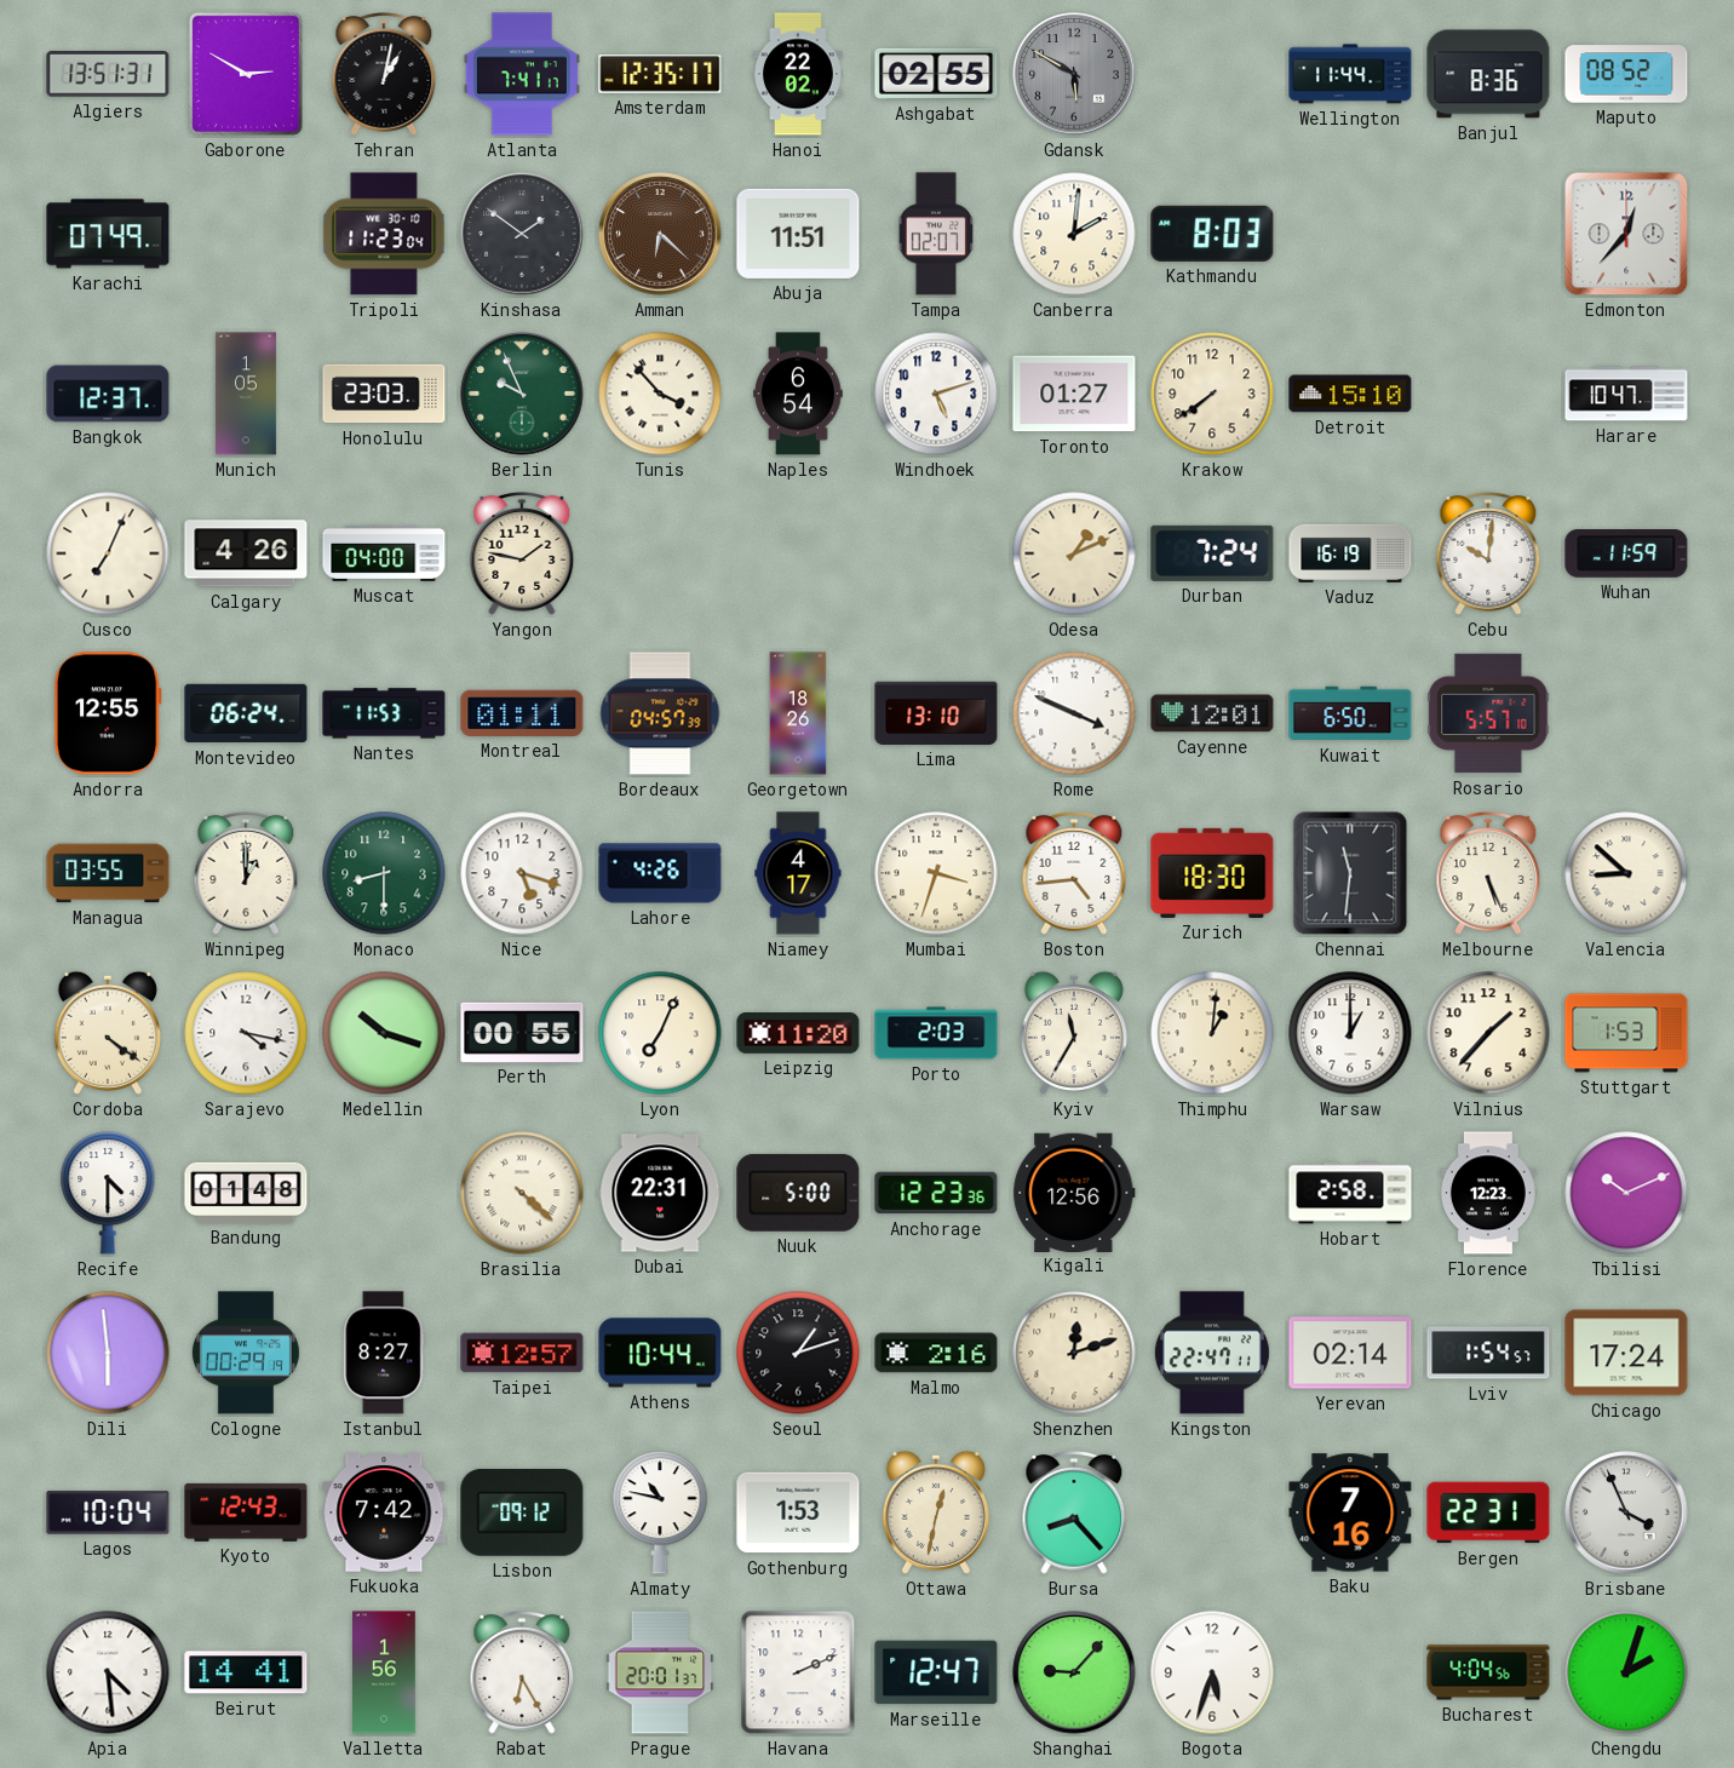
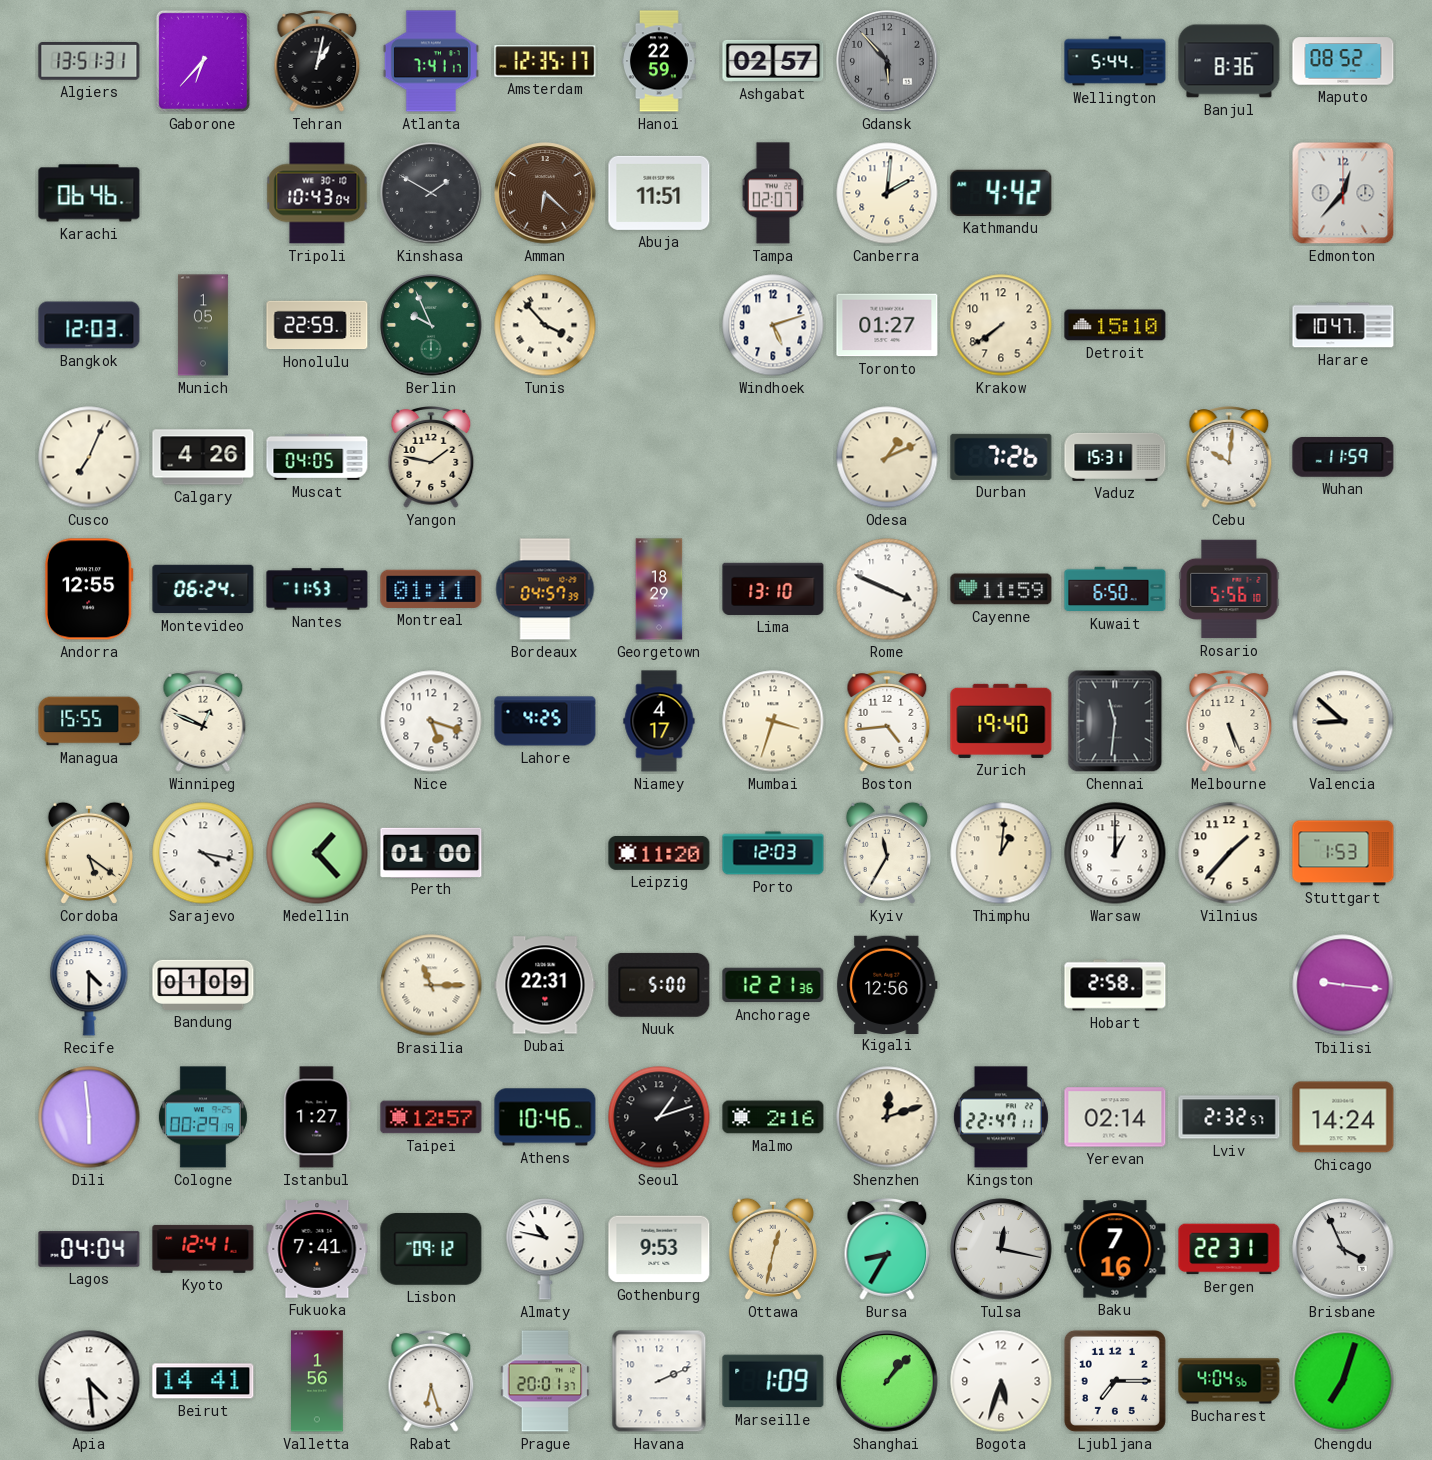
Gaborone: 2:50 -> 6:37 (203, 61)
Hanoi: 22:02 -> 22:59 (660, 61)
Ashgabat: 02:55 -> 02:57 (773, 61)
Gdansk: 5:50 -> 5:53 (887, 61)
Wellington: 11:44 -> 5:44 (1115, 61)
Karachi: 07:49 -> 06:46 (89, 193)
Tripoli: 11:23 -> 10:43 (317, 193)
Kinshasa: 1:51 -> 1:50 (431, 193)
Kathmandu: 8:03 -> 4:42 (1001, 193)
Bangkok: 12:37 -> 12:03 (89, 325)
Honolulu: 23:03 -> 22:59 (317, 325)
Naples: 6:54 -> none (798, 394)
Muscat: 04:00 -> 04:05 (317, 457)
Durban: 7:24 -> 7:26 (1001, 457)
Vaduz: 16:19 -> 15:31 (1115, 457)
Georgetown: 18:26 -> 18:29 (659, 589)
Cayenne: 12:01 -> 11:59 (1001, 589)
Rosario: 5:57 -> 5:56 (1229, 589)
Managua: 03:55 -> 15:55 (89, 721)
Winnipeg: 1:00 -> 12:49 (203, 722)
Monaco: 8:30 -> none (384, 873)
Lahore: 4:26 -> 4:25 (545, 721)
Zurich: 18:30 -> 19:40 (1001, 721)
Cordoba: 4:21 -> 5:21 (89, 853)
Medellin: 10:18 -> 1:23 (317, 853)
Perth: 00:55 -> 01:00 (431, 852)
Lyon: 7:04 -> none (660, 1033)
Porto: 2:03 -> 12:03 (773, 853)
Bandung: 01:48 -> 01:09 (203, 985)
Brasilia: 4:22 -> 11:15 (431, 985)
Anchorage: 12:23 -> 12:21 (773, 985)
Florence: 12:23 -> none (1488, 1193)
Tbilisi: 10:11 -> 9:16 (1343, 985)
Istanbul: 8:27 -> 1:27 (317, 1117)
Athens: 10:44 -> 10:46 (545, 1117)
Lviv: 1:54 -> 2:32 (1229, 1117)
Chicago: 17:24 -> 14:24 (1343, 1117)
Lagos: 10:04 -> 04:04 (89, 1249)
Kyoto: 12:43 -> 12:41 (203, 1249)
Fukuoka: 7:42 -> 7:41 (317, 1249)
Gothenburg: 1:53 -> 9:53 (659, 1249)
Bursa: 8:23 -> 8:35 (887, 1250)
Tulsa: none -> 12:17 (1001, 1249)
Rabat: 6:25 -> 6:27 (431, 1382)
Marseille: 12:47 -> 1:09 (773, 1381)
Shanghai: 9:07 -> 1:07 (887, 1381)
Ljubljana: none -> 7:15 (1115, 1381)
Chengdu: 2:03 -> 7:03 (1343, 1381)
